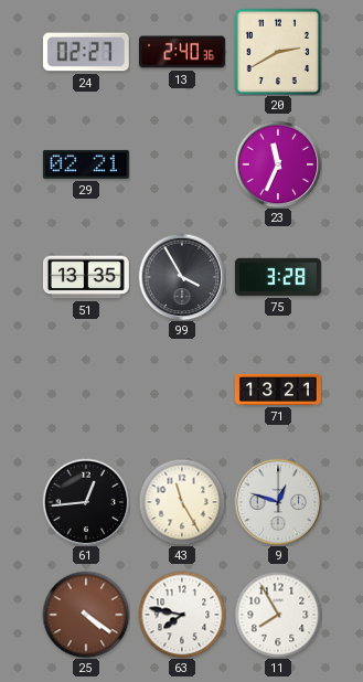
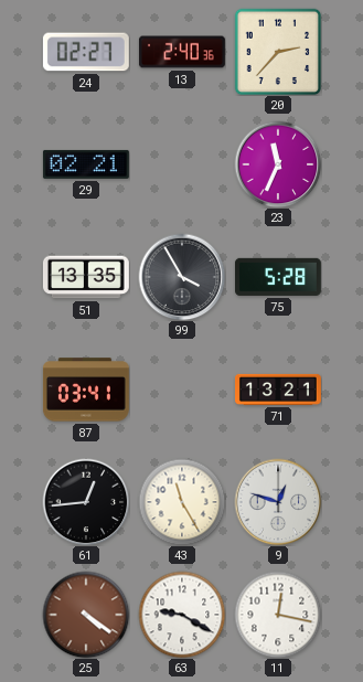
20: 2:40 -> 2:37 (278, 52)
75: 3:28 -> 5:28 (278, 277)
87: none -> 03:41 (86, 390)
63: 7:47 -> 9:20 (182, 615)
11: 7:55 -> 12:17 (278, 615)
